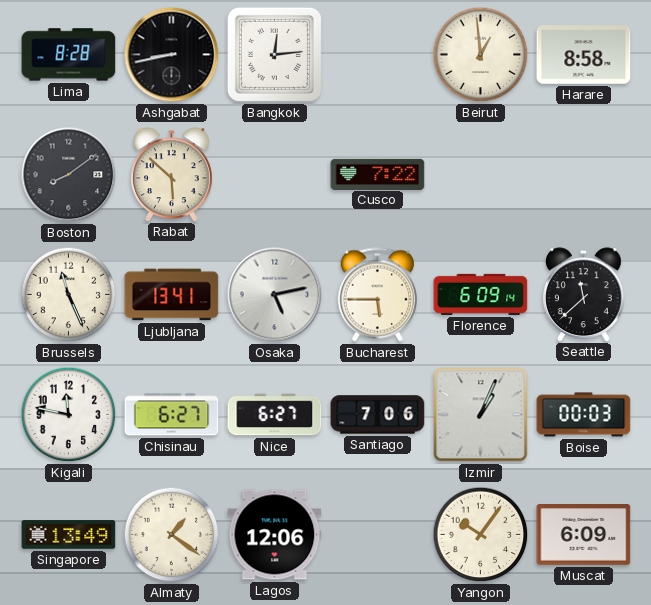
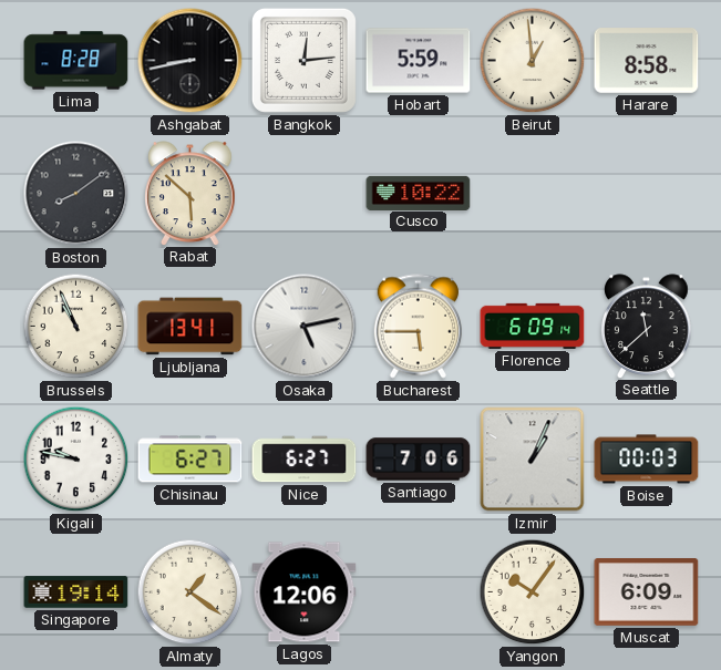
Hobart: none -> 5:59 (419, 61)
Cusco: 7:22 -> 10:22 (419, 193)
Brussels: 11:26 -> 10:56 (76, 327)
Kigali: 11:47 -> 9:47 (76, 460)
Singapore: 13:49 -> 19:14 (76, 592)
